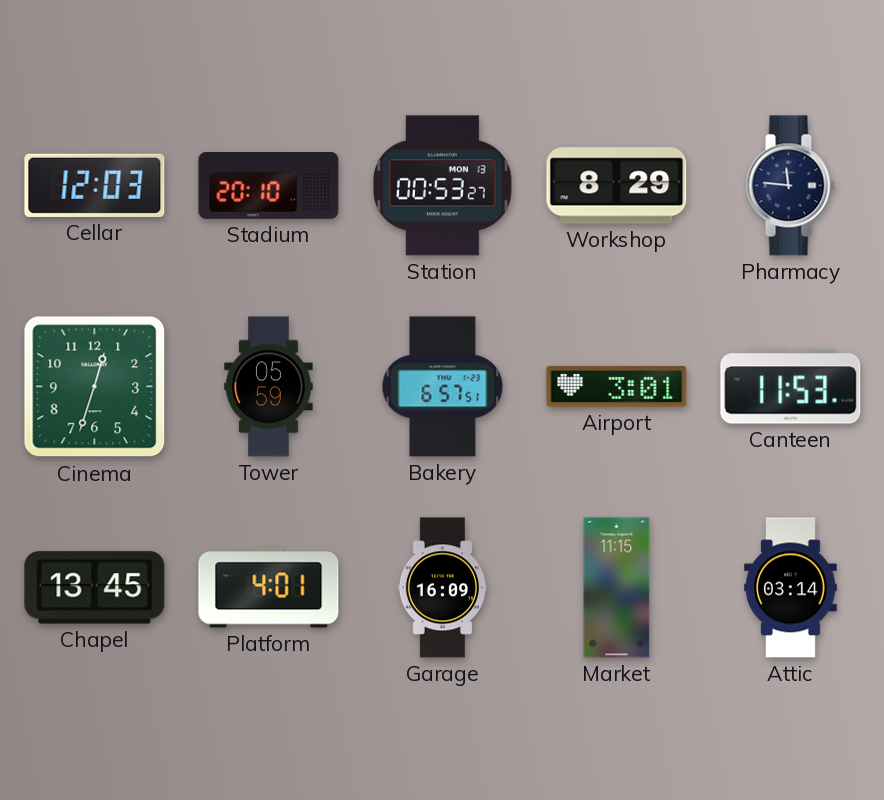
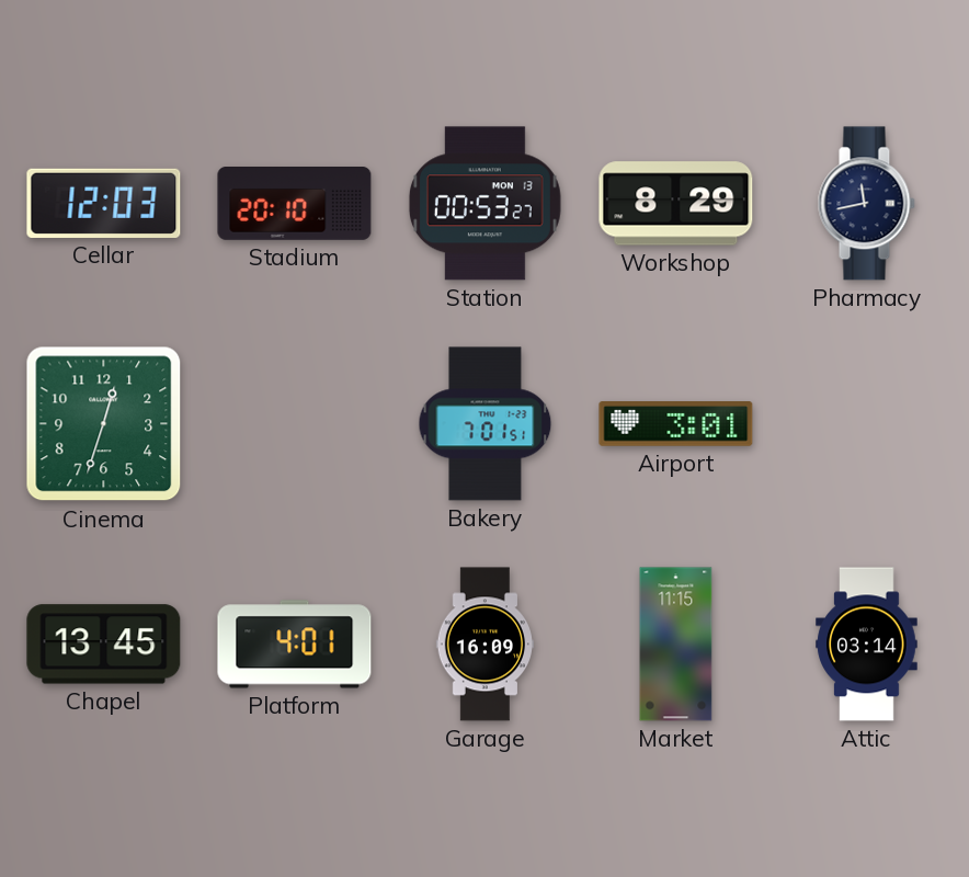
Pharmacy: 11:46 -> 11:43 (866, 204)
Tower: 05:59 -> none (269, 387)
Bakery: 6:57 -> 7:01 (486, 424)
Canteen: 11:53 -> none (791, 387)
